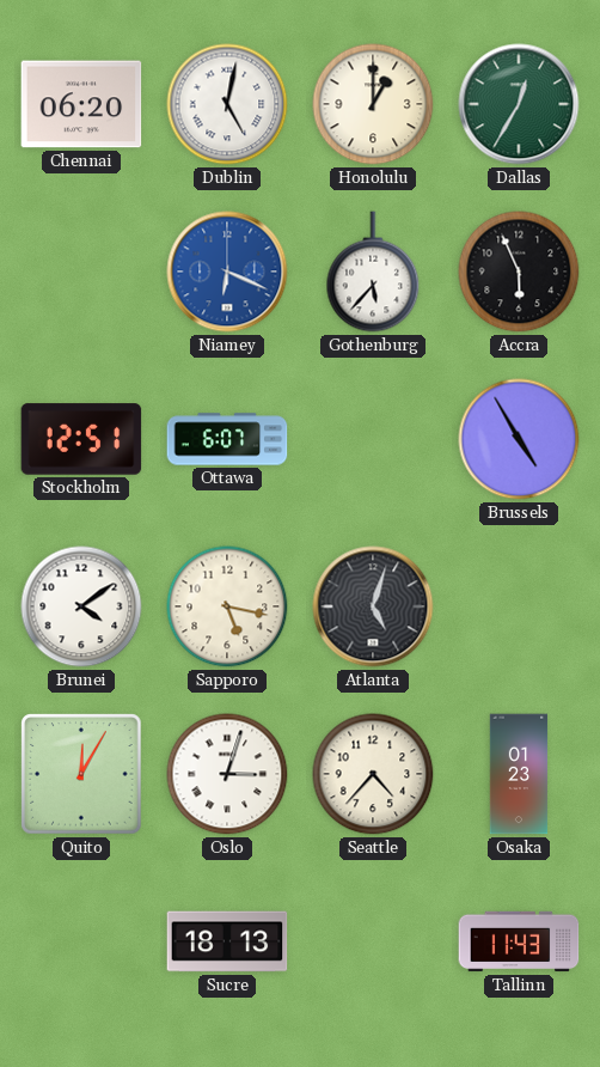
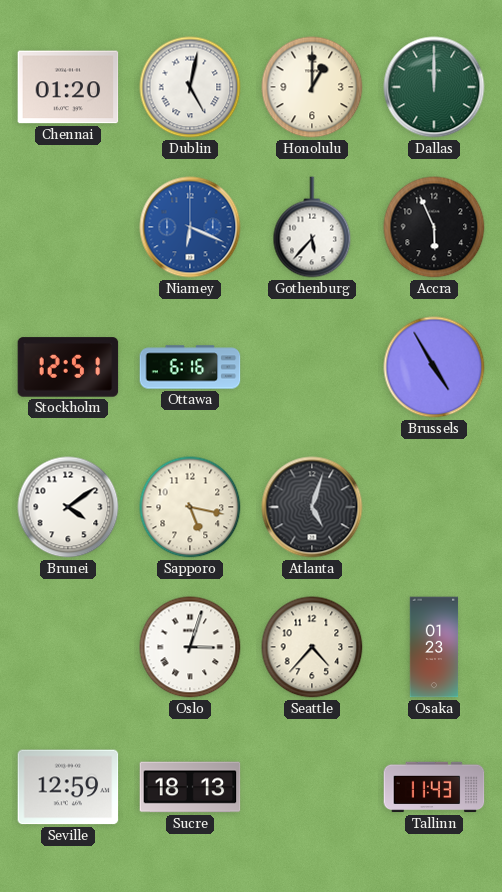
Chennai: 06:20 -> 01:20 (68, 87)
Dallas: 12:35 -> 12:00 (434, 87)
Ottawa: 6:07 -> 6:16 (190, 367)
Quito: 12:05 -> none (81, 774)
Seville: none -> 12:59 (68, 787)
